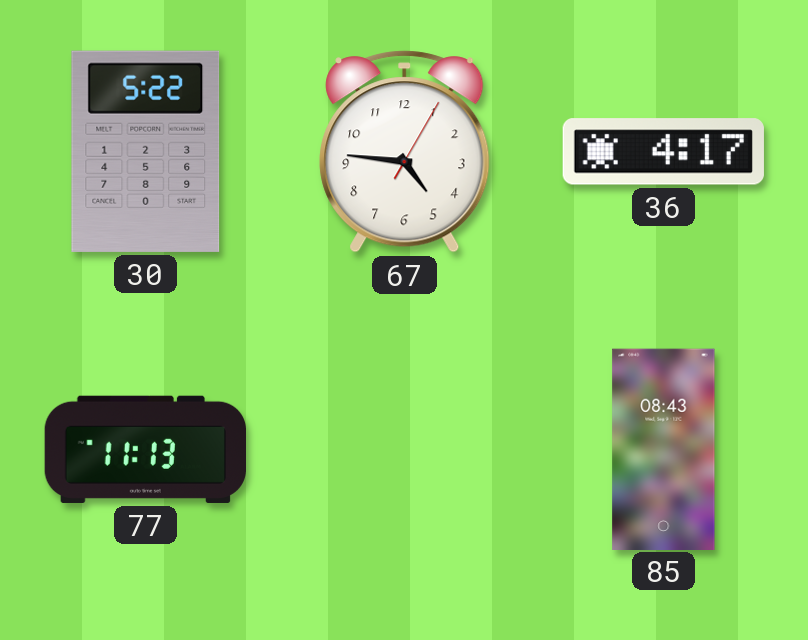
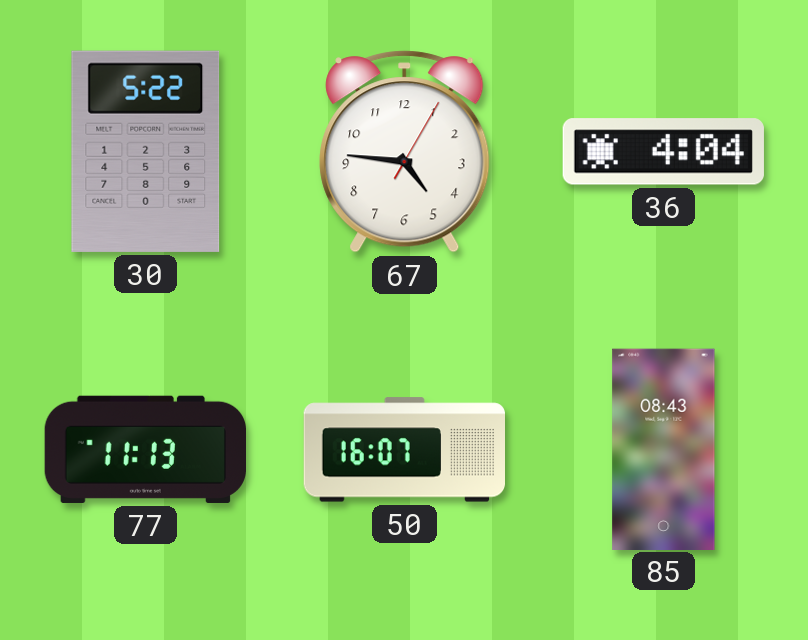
36: 4:17 -> 4:04 (663, 152)
50: none -> 16:07 (404, 450)
